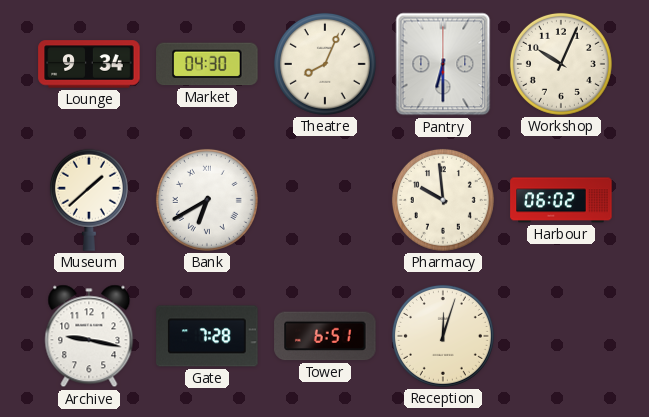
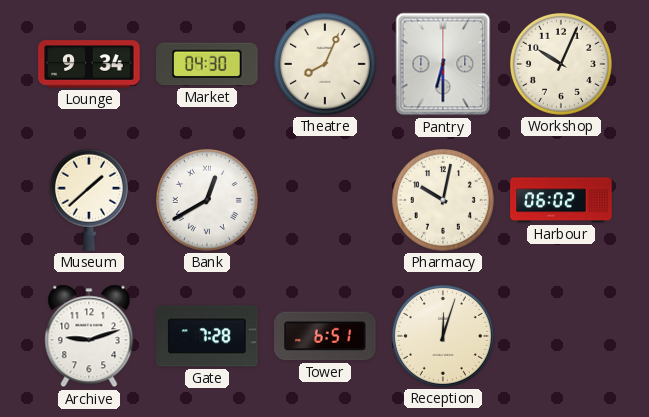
Bank: 6:40 -> 12:40 (207, 200)
Pharmacy: 9:59 -> 10:02 (443, 200)
Archive: 9:17 -> 9:12 (89, 336)
